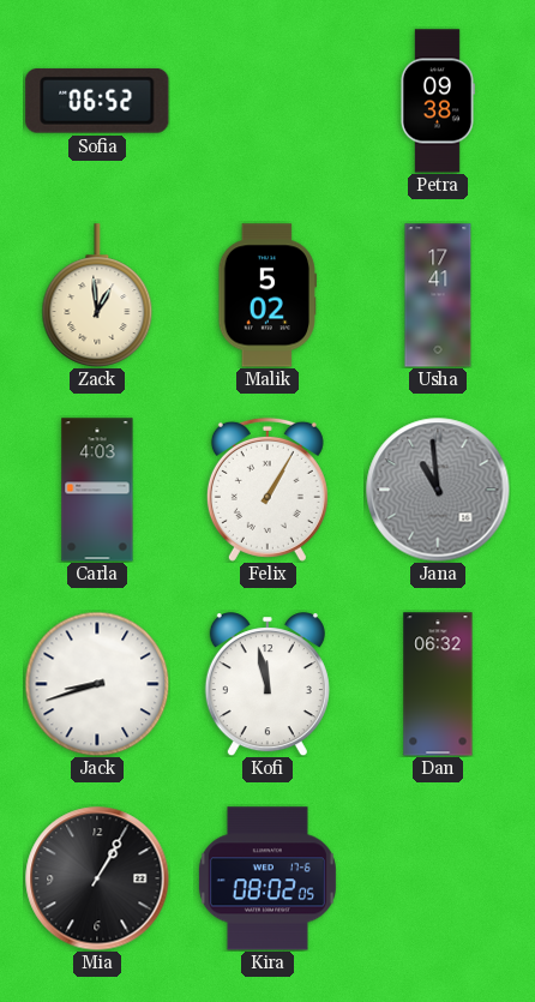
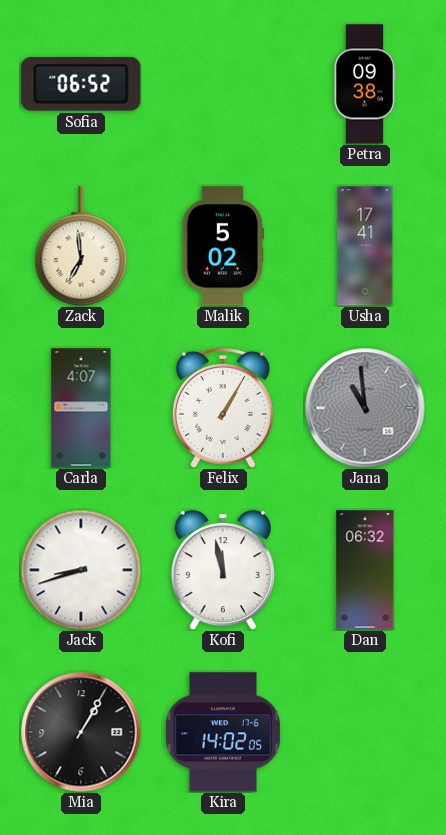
Zack: 12:59 -> 6:59 (81, 246)
Carla: 4:03 -> 4:07 (81, 408)
Kira: 08:02 -> 14:02 (223, 732)
